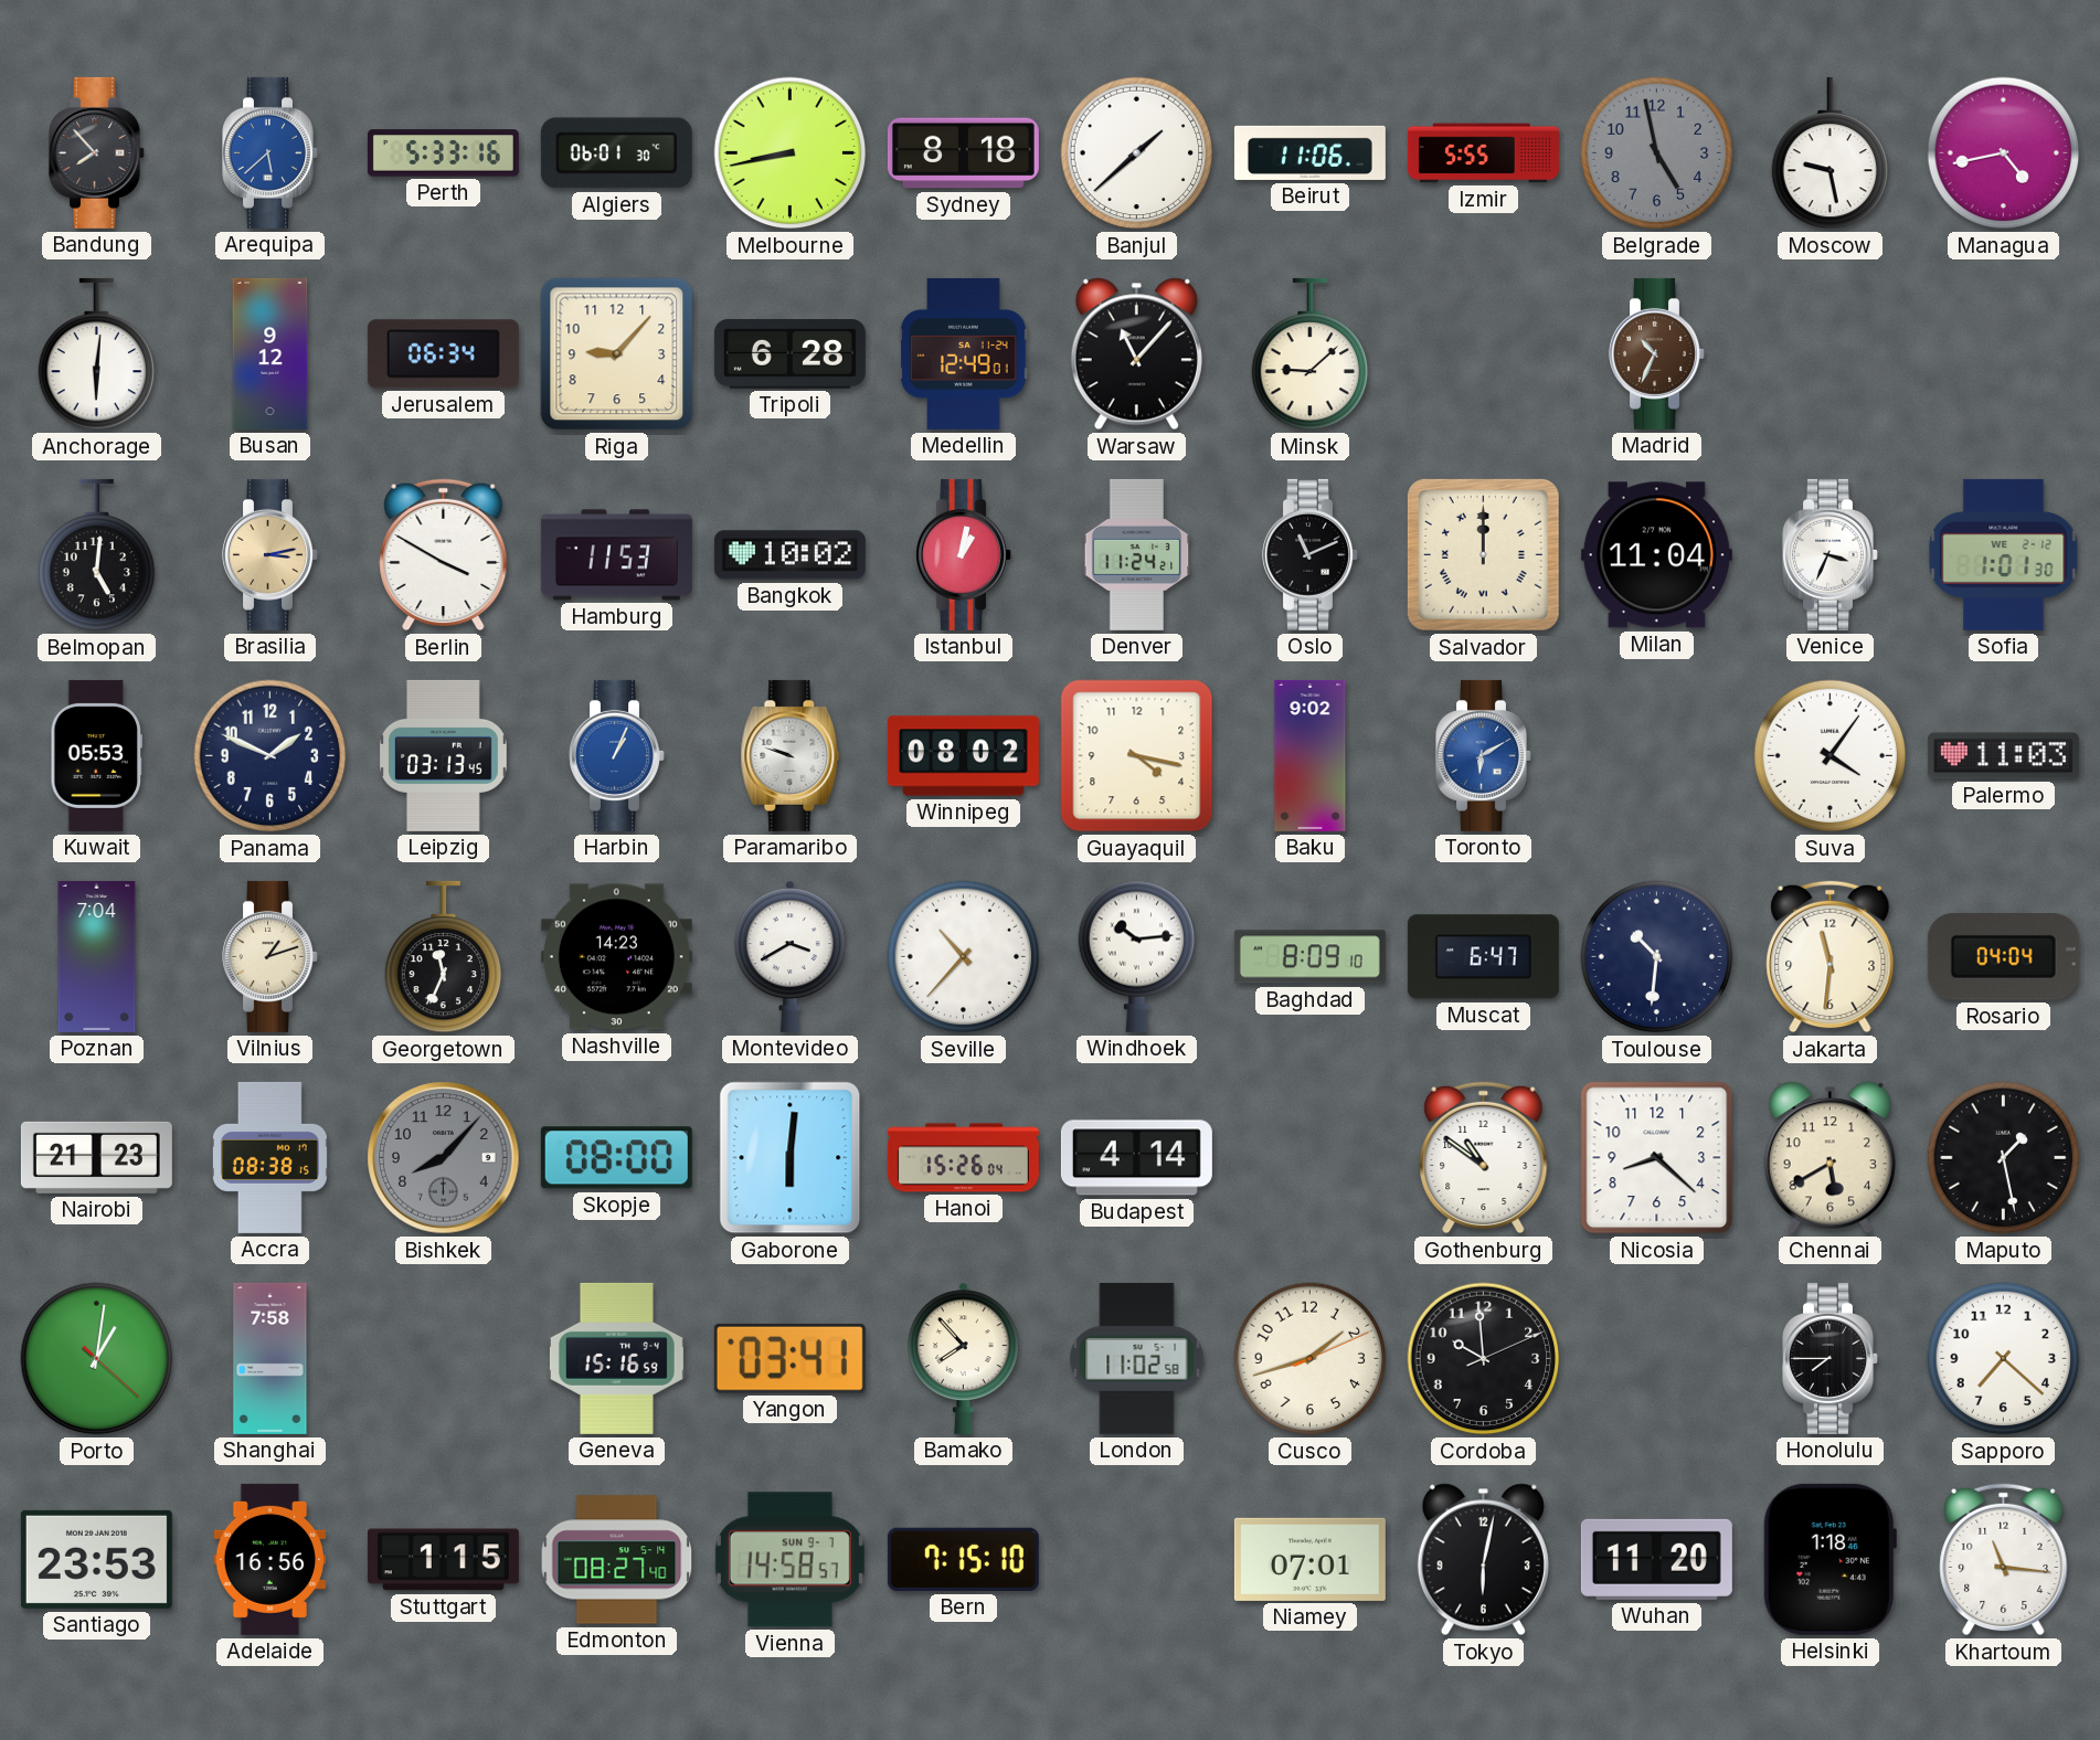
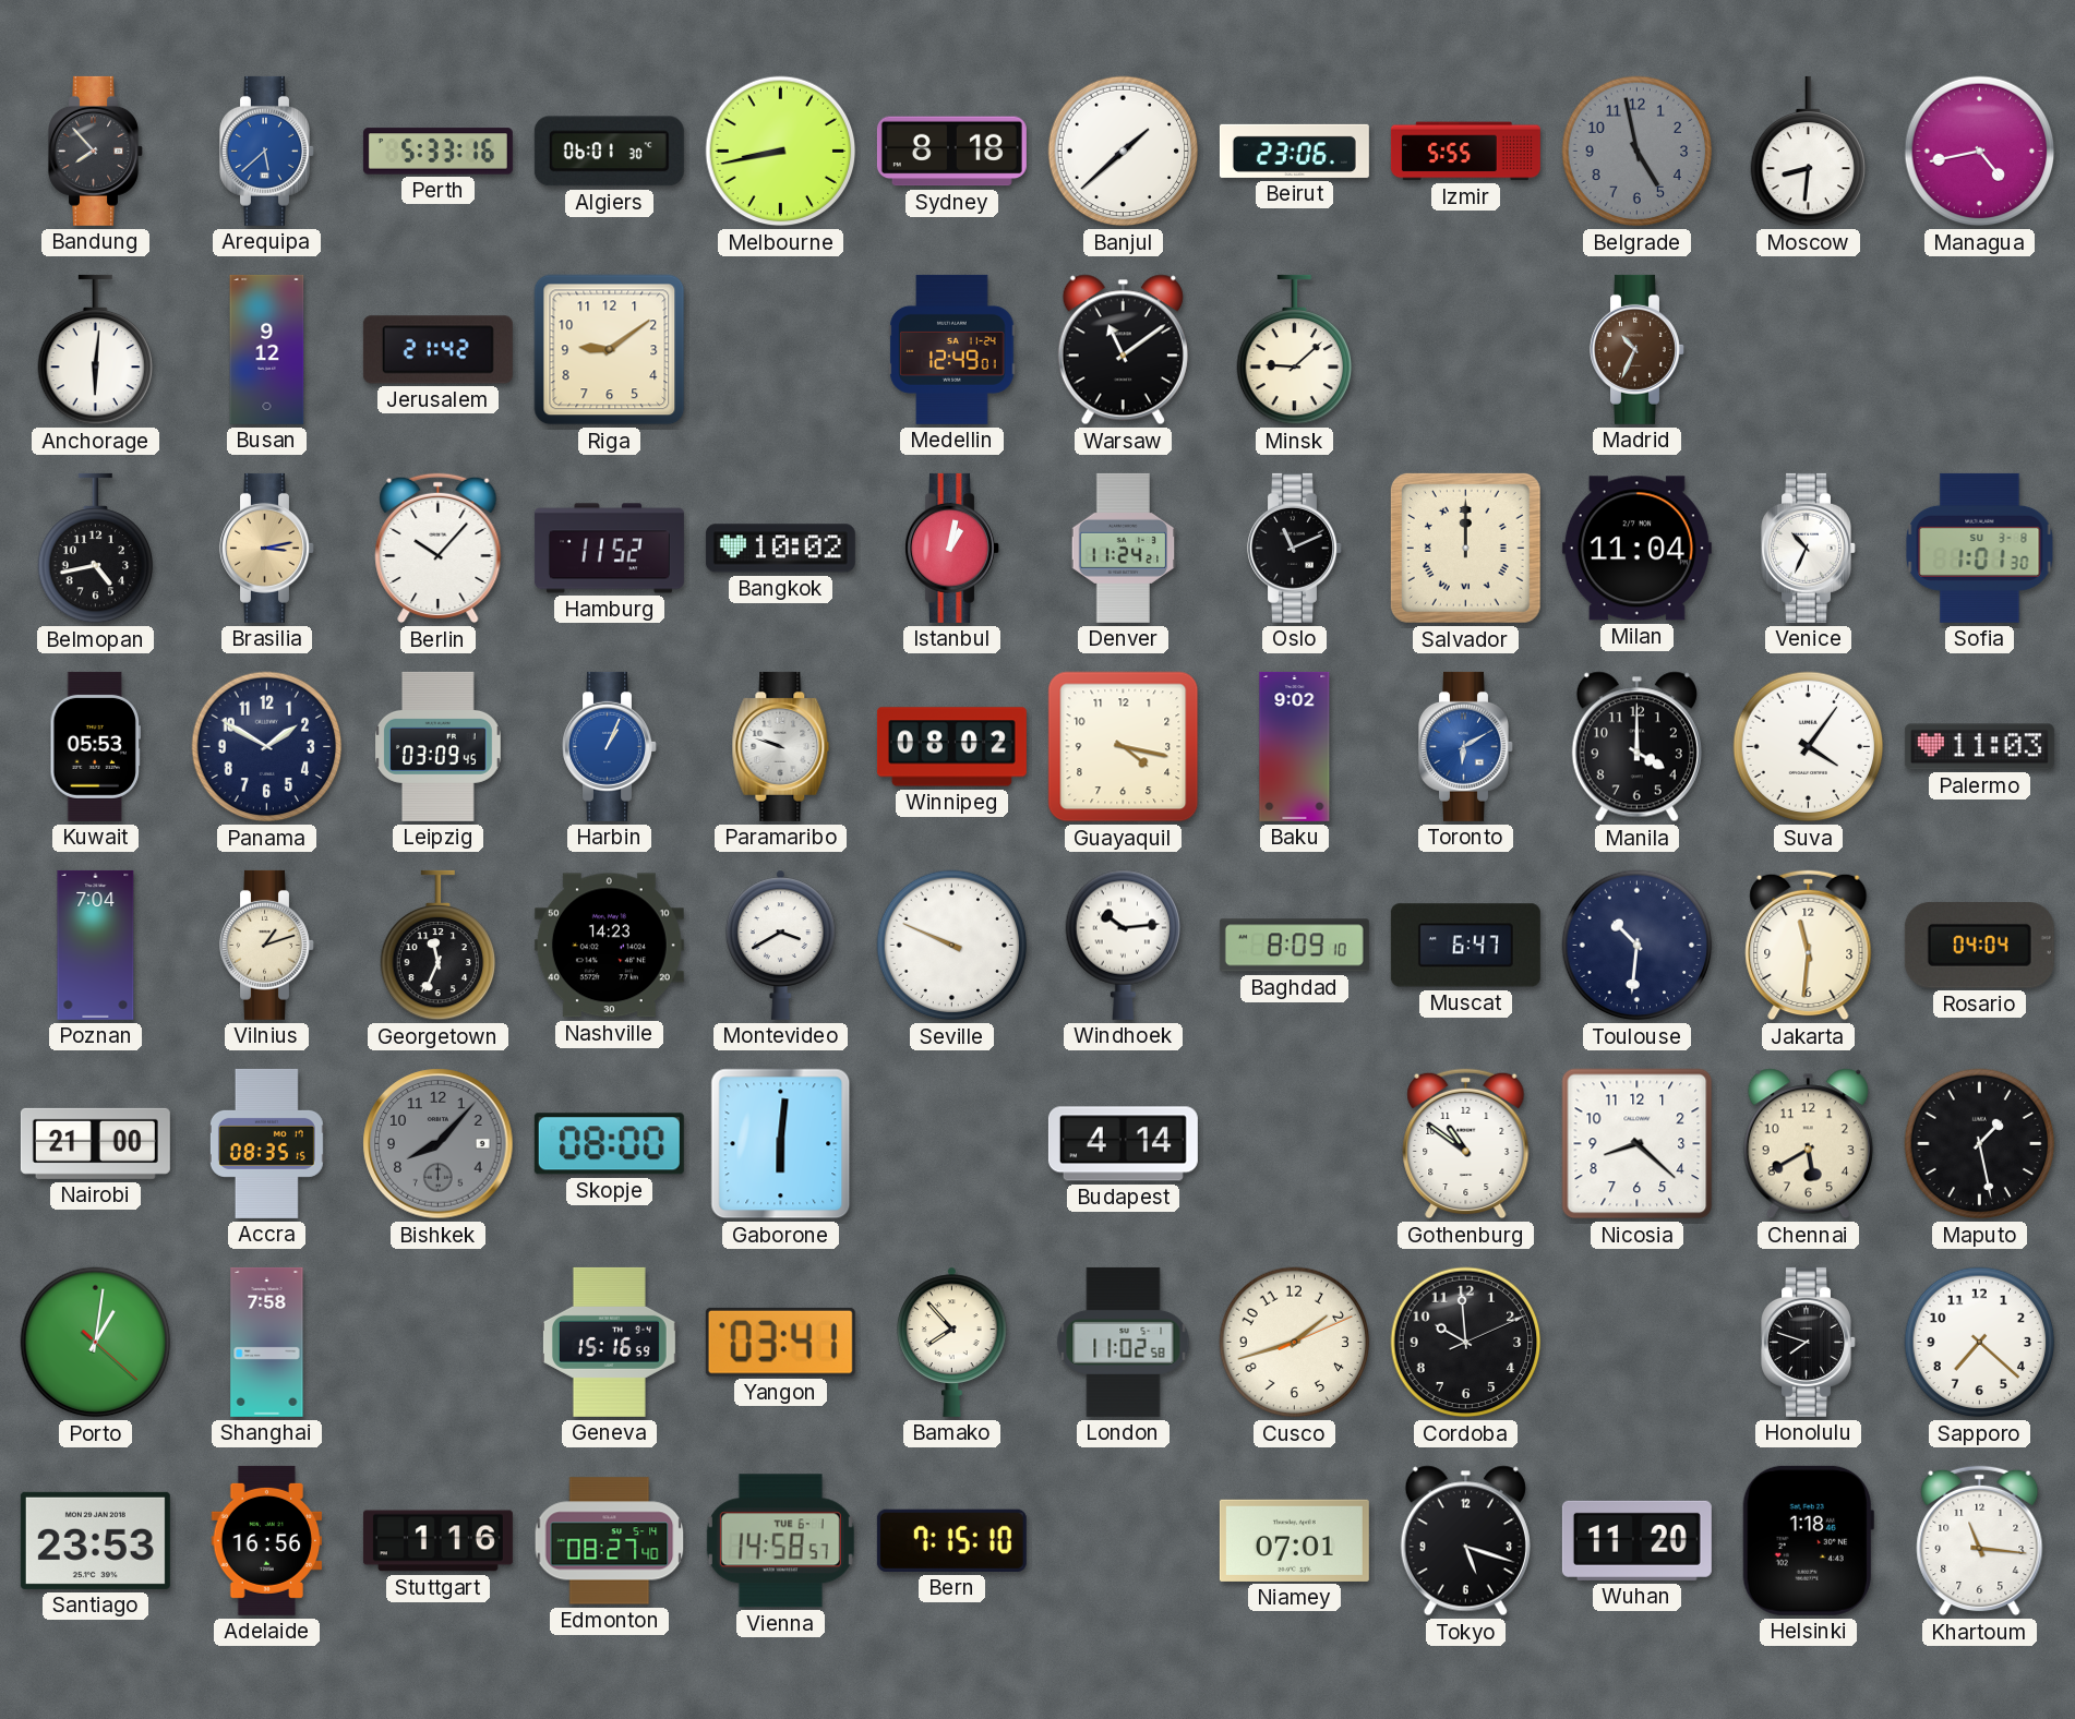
Beirut: 11:06 -> 23:06 (1294, 151)
Moscow: 9:28 -> 8:31 (1809, 152)
Jerusalem: 06:34 -> 21:42 (437, 350)
Riga: 9:07 -> 9:09 (610, 350)
Tripoli: 6:28 -> none (789, 354)
Warsaw: 11:07 -> 11:09 (1123, 350)
Belmopan: 5:01 -> 4:43 (96, 549)
Berlin: 3:50 -> 10:07 (439, 549)
Hamburg: 11:53 -> 11:52 (609, 549)
Venice: 3:34 -> 10:34 (1809, 548)
Sofia date: WE 2-12 -> SU 3-8 (1980, 548)
Panama: 1:49 -> 1:50 (267, 747)
Leipzig: 03:13 -> 03:09 (439, 746)
Manila: none -> 4:00 (1636, 747)
Seville: 10:37 -> 9:49 (952, 946)
Nairobi: 21:23 -> 21:00 (95, 1143)
Accra: 08:38 -> 08:35 (266, 1143)
Hanoi: 15:26 -> none (963, 1158)
Honolulu: 7:45 -> 7:48 (1809, 1342)
Stuttgart: 1:15 -> 1:16 (437, 1541)
Vienna date: SUN 9-7 -> TUE 6-1 (780, 1541)
Tokyo: 6:02 -> 5:18 (1465, 1541)
